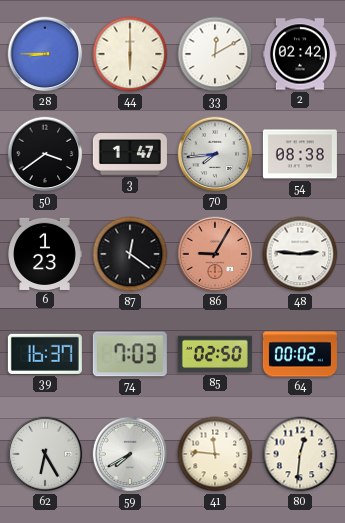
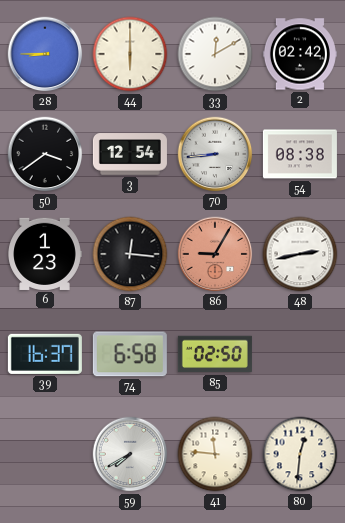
3: 1:47 -> 12:54 (130, 154)
70: 7:44 -> 8:44 (215, 154)
87: 12:21 -> 12:16 (130, 254)
48: 2:46 -> 2:43 (300, 254)
74: 7:03 -> 6:58 (130, 354)
64: 00:02 -> none (300, 354)
62: 6:25 -> none (45, 454)
